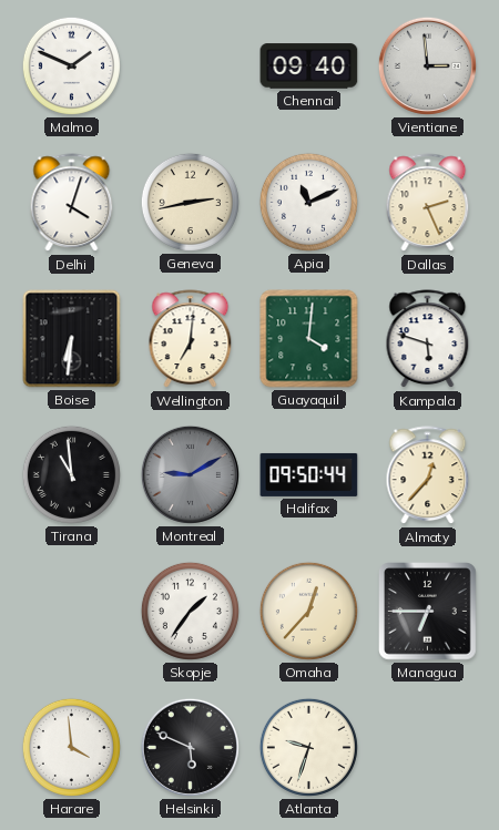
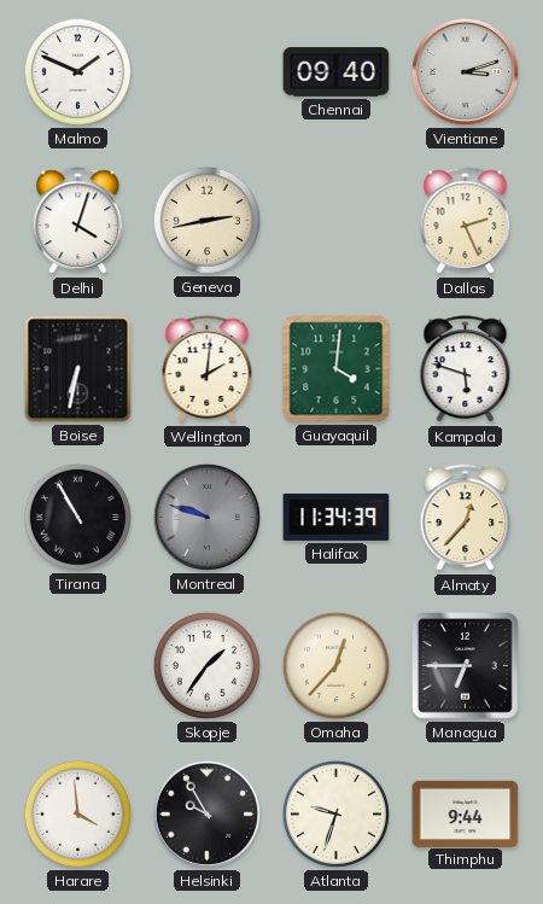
Vientiane: 2:59 -> 3:12 (465, 71)
Apia: 11:11 -> none (308, 202)
Boise: 6:31 -> 6:32 (78, 369)
Wellington: 7:01 -> 2:01 (208, 369)
Tirana: 10:59 -> 10:55 (77, 517)
Montreal: 9:10 -> 9:48 (206, 517)
Halifax: 09:50 -> 11:34 (337, 517)
Helsinki: 5:49 -> 9:55 (206, 813)
Thimphu: none -> 9:44 (466, 813)
